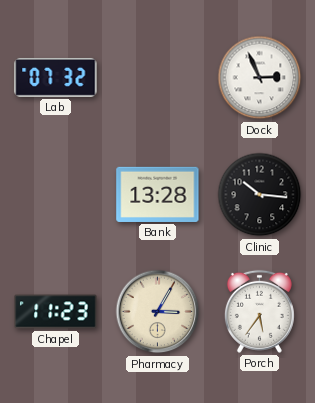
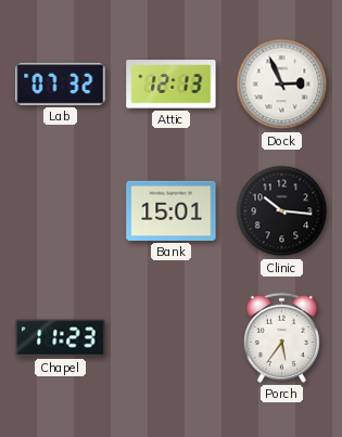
Attic: none -> 12:13 (172, 85)
Bank: 13:28 -> 15:01 (172, 210)
Pharmacy: 3:05 -> none (158, 312)
